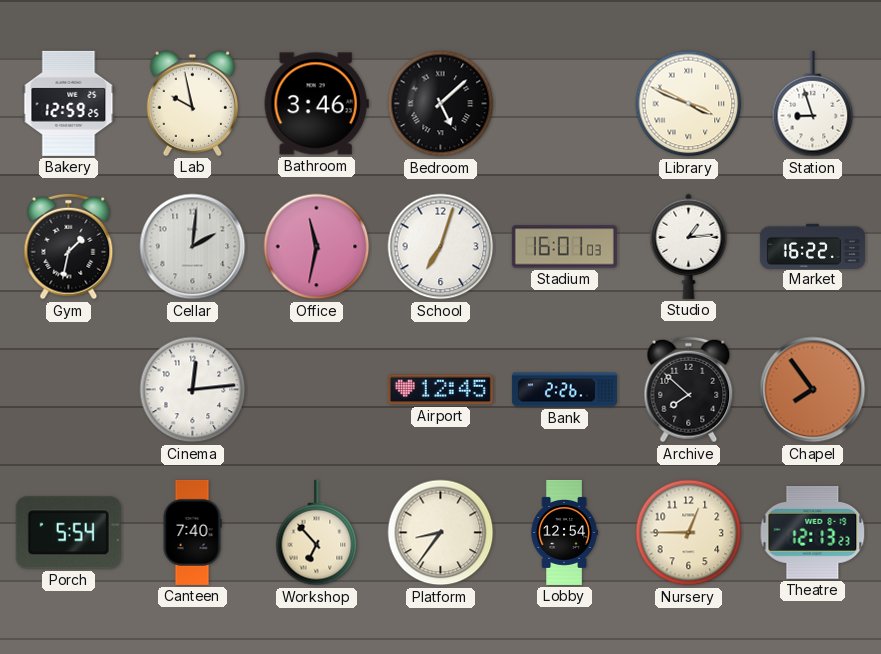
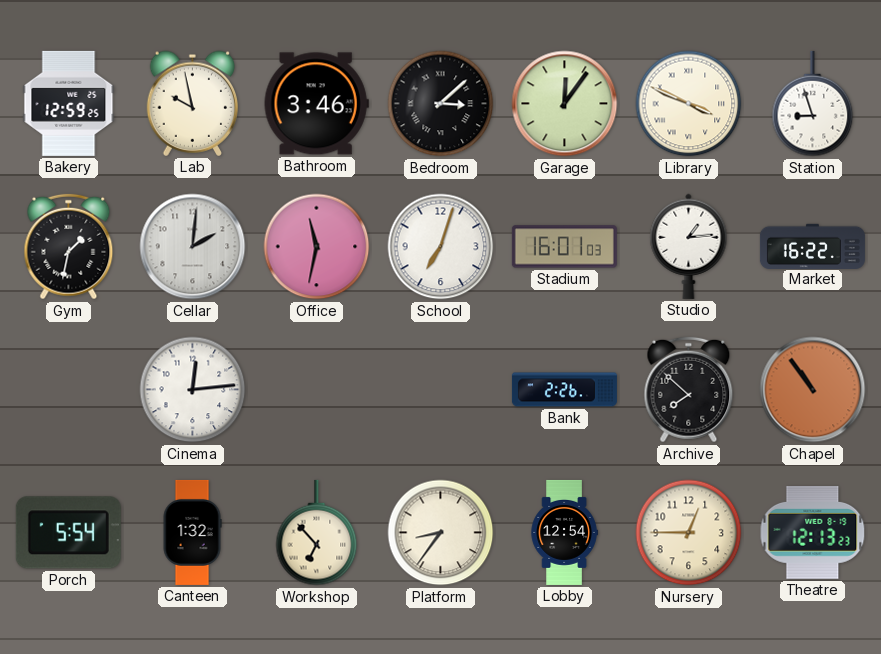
Bedroom: 5:08 -> 3:08 (441, 104)
Garage: none -> 12:06 (565, 104)
Airport: 12:45 -> none (440, 390)
Chapel: 7:54 -> 10:54 (813, 390)
Canteen: 7:40 -> 1:32 (192, 532)
